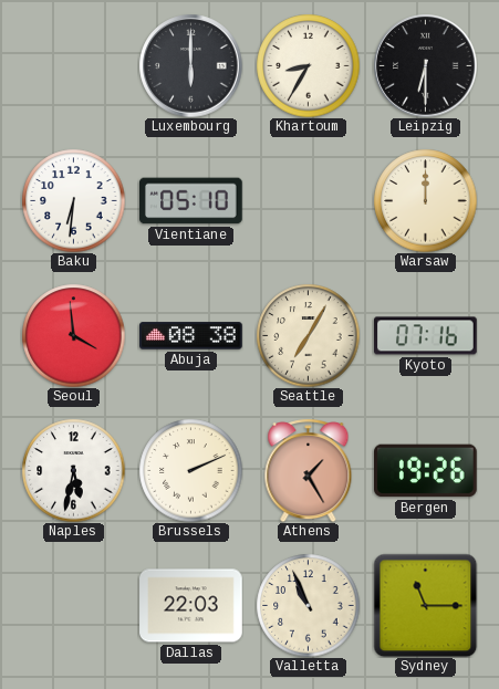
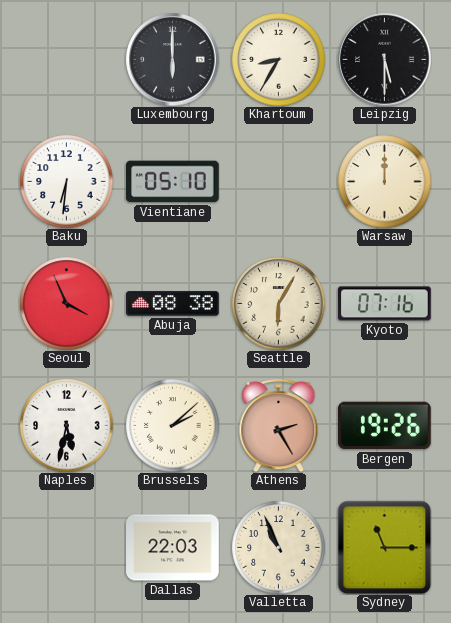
Leipzig: 6:30 -> 5:30 (384, 59)
Seoul: 3:59 -> 3:56 (66, 303)
Seattle: 7:05 -> 6:05 (278, 303)
Brussels: 2:11 -> 2:08 (172, 425)
Athens: 1:25 -> 2:25 (279, 425)
